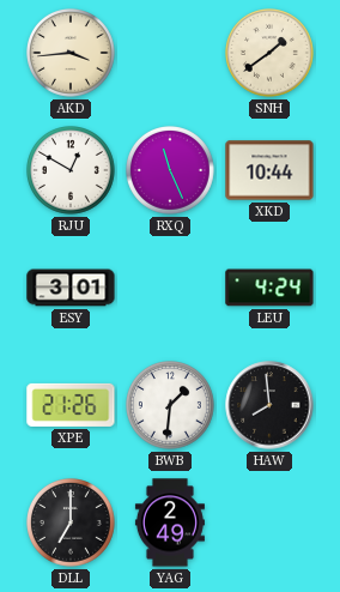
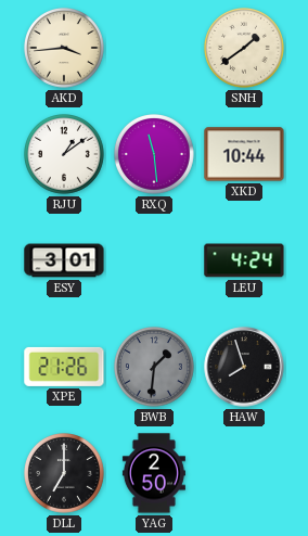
RJU: 12:50 -> 1:09 (65, 155)
RXQ: 11:26 -> 11:29 (155, 155)
BWB dial: white -> grey (155, 368)
HAW: 7:59 -> 7:57 (244, 367)
YAG: 2:49 -> 2:50 (154, 473)
